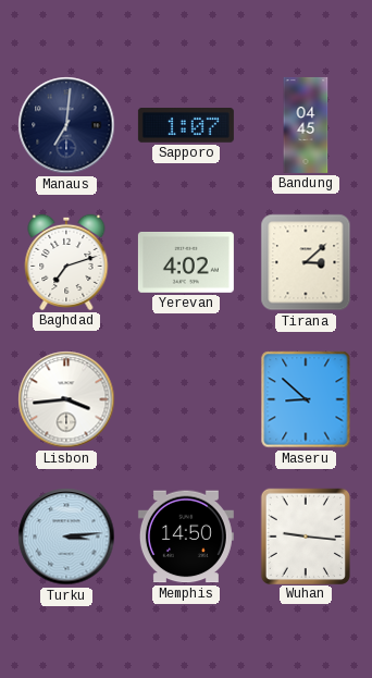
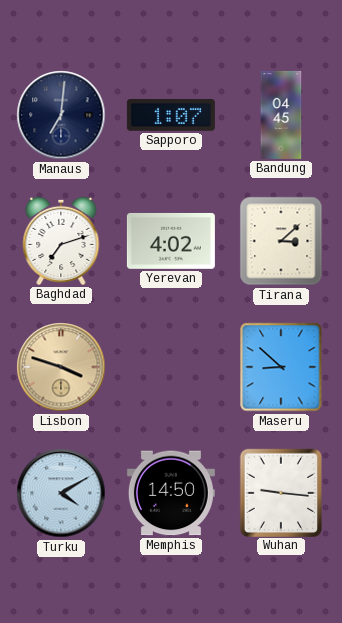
Lisbon: 3:44 -> 3:48 (61, 367)
Lisbon dial: white -> champagne (61, 367)
Turku: 3:14 -> 4:10 (61, 493)
